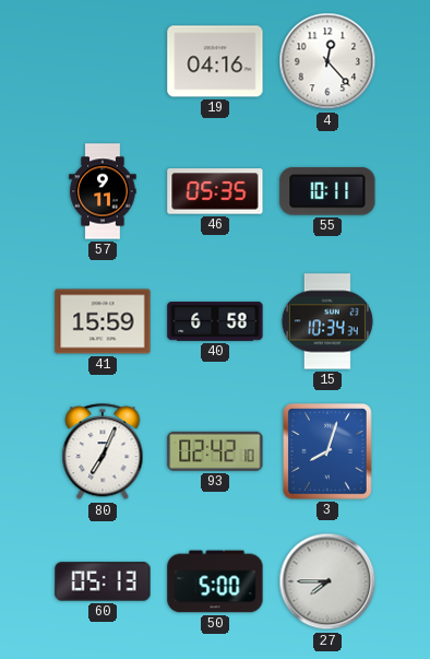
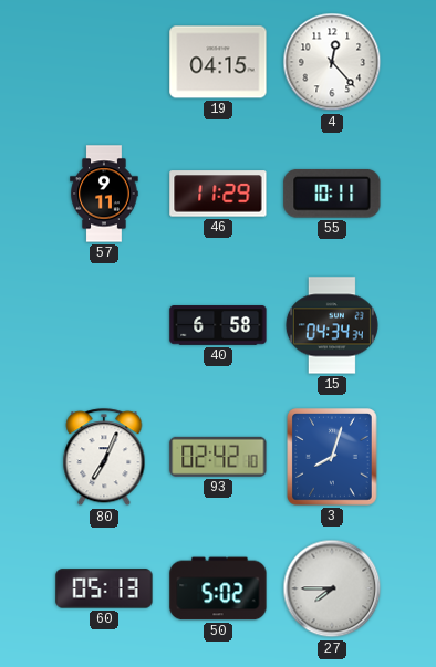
19: 04:16 -> 04:15 (218, 62)
46: 05:35 -> 11:29 (218, 194)
41: 15:59 -> none (103, 321)
15: 10:34 -> 04:34 (332, 325)
50: 5:00 -> 5:02 (218, 588)
